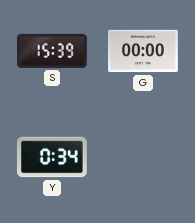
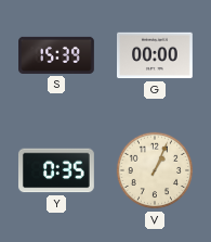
Y: 0:34 -> 0:35 (56, 170)
V: none -> 1:04 (155, 170)
